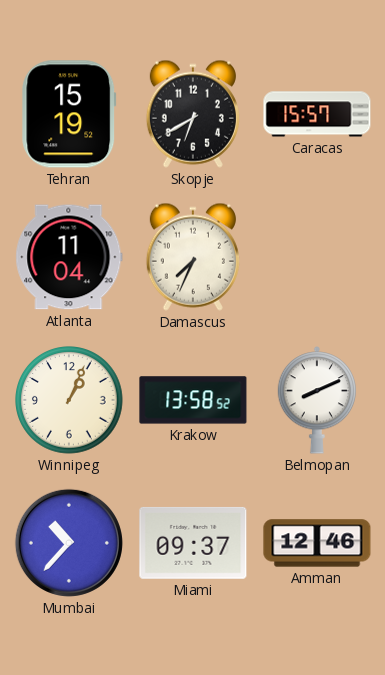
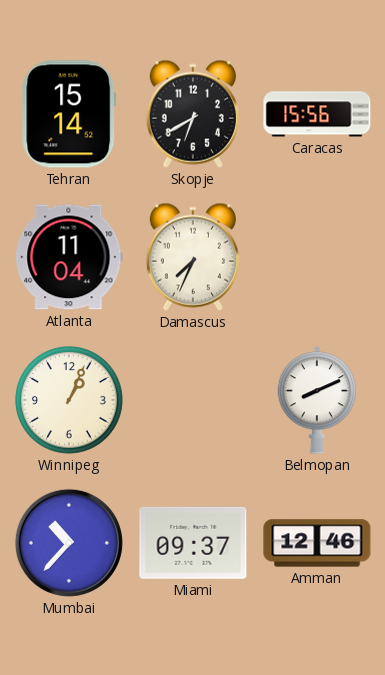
Tehran: 15:19 -> 15:14 (69, 114)
Caracas: 15:57 -> 15:56 (317, 114)
Krakow: 13:58 -> none (193, 400)
